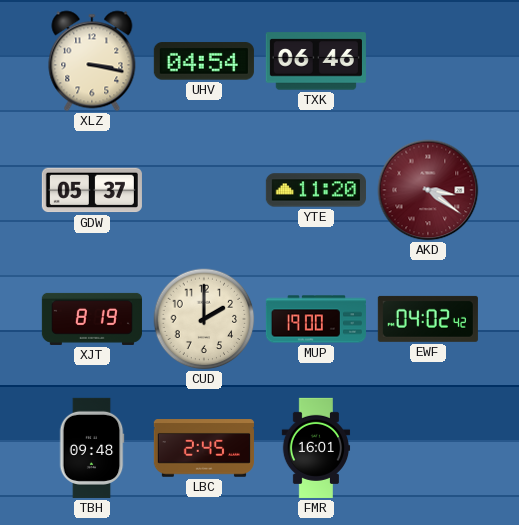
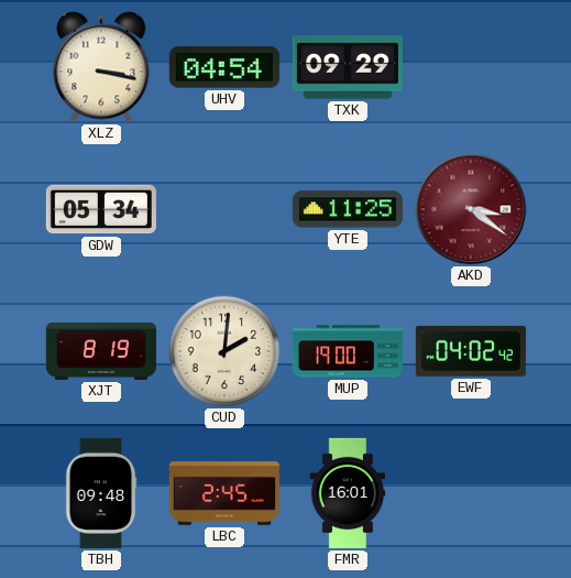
TXK: 06:46 -> 09:29 (348, 67)
GDW: 05:37 -> 05:34 (101, 209)
YTE: 11:20 -> 11:25 (348, 209)
CUD: 2:00 -> 2:01 (224, 351)
